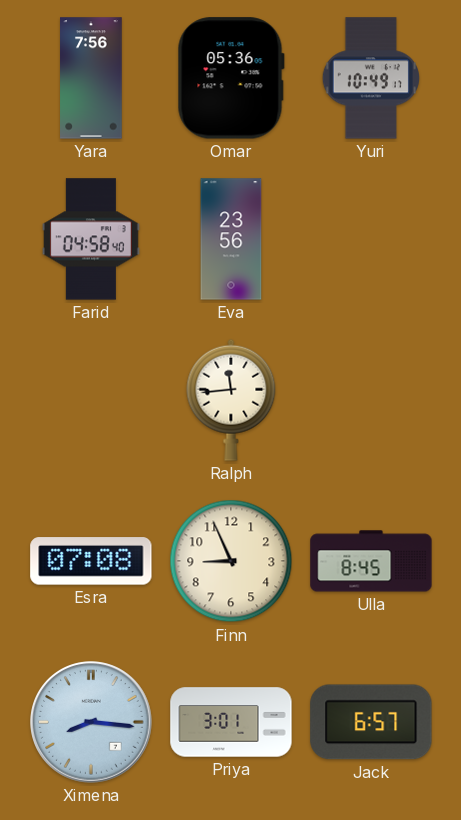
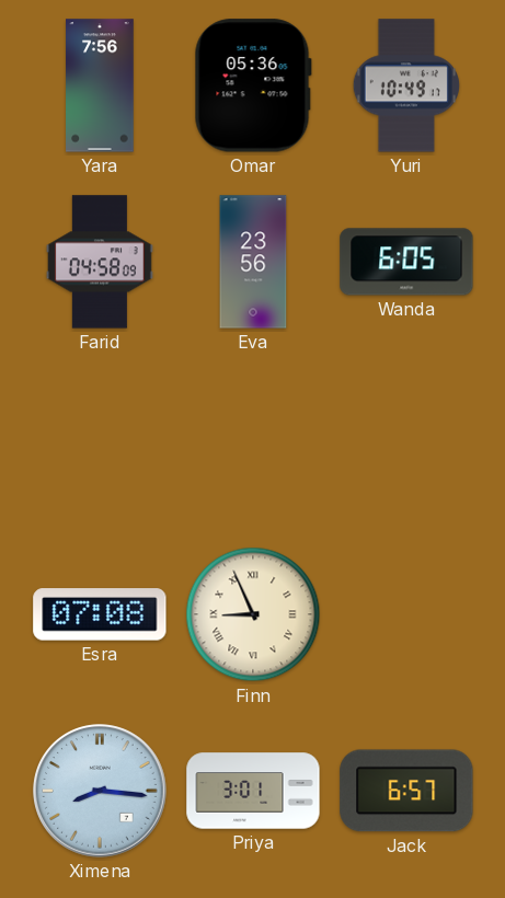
Farid: 04:58:40 -> 04:58:09 (100, 262)
Wanda: none -> 6:05 (406, 262)
Ralph: 11:44 -> none (231, 400)
Finn numerals: Arabic -> Roman (253, 614)
Ulla: 8:45 -> none (371, 561)
